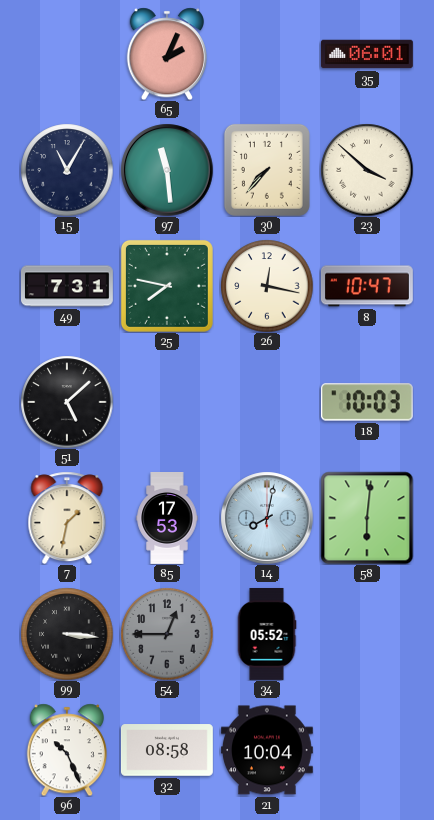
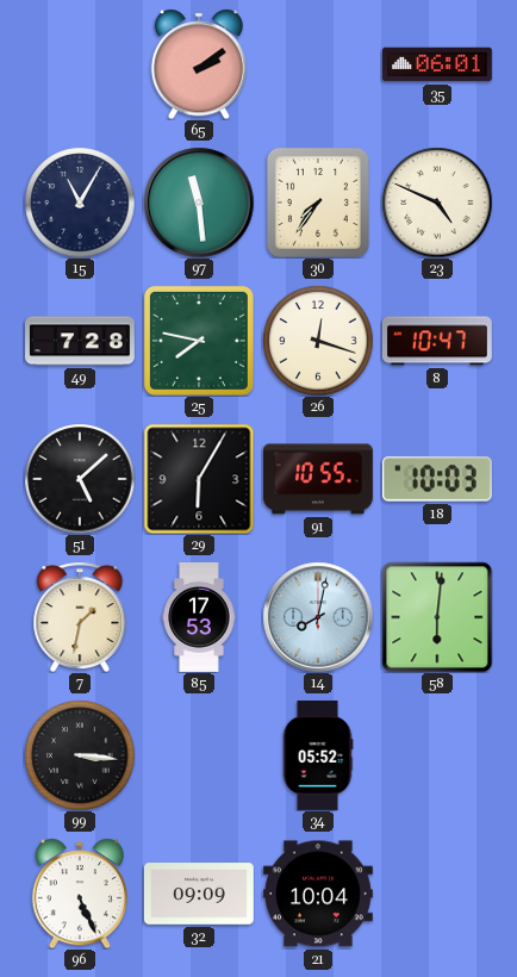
65: 2:04 -> 2:09 (199, 64)
30: 7:37 -> 7:36 (318, 203)
23: 3:52 -> 4:49 (437, 203)
49: 7:31 -> 7:28 (81, 341)
26: 12:17 -> 12:18 (318, 341)
29: none -> 6:05 (199, 479)
91: none -> 10:55 (318, 479)
54: 12:45 -> none (167, 634)
96: 10:26 -> 5:26 (80, 894)
32: 08:58 -> 09:09 (199, 894)
